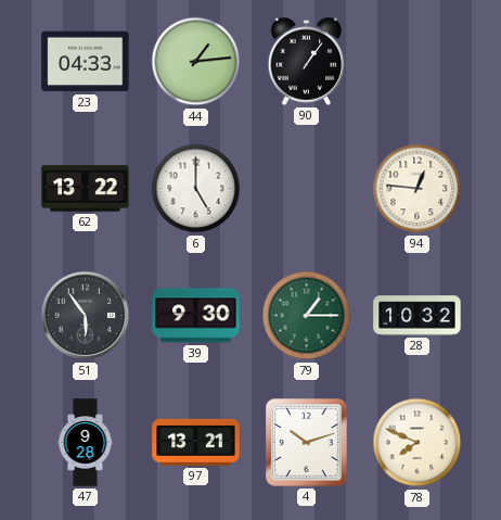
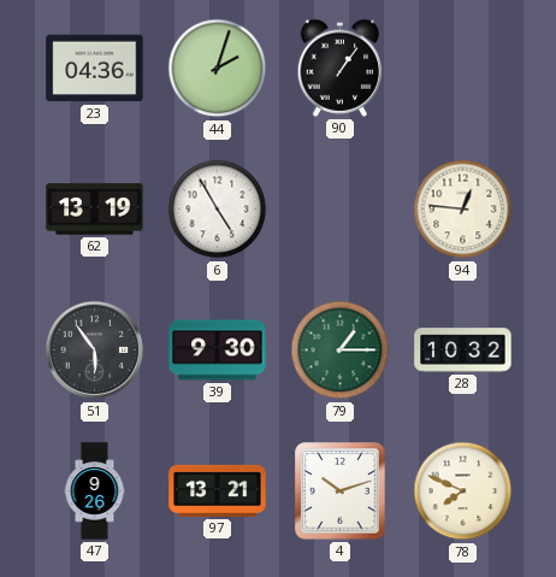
23: 04:33 -> 04:36 (95, 69)
44: 1:14 -> 2:03 (218, 69)
62: 13:22 -> 13:19 (95, 210)
6: 5:00 -> 4:55 (218, 210)
47: 9:28 -> 9:26 (95, 491)
